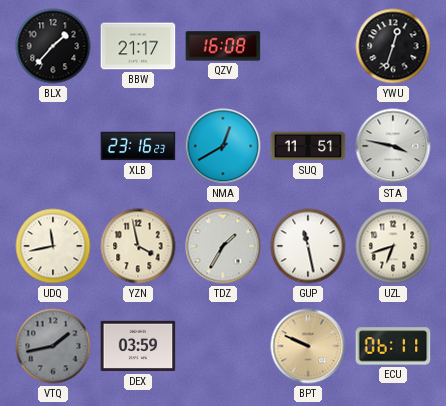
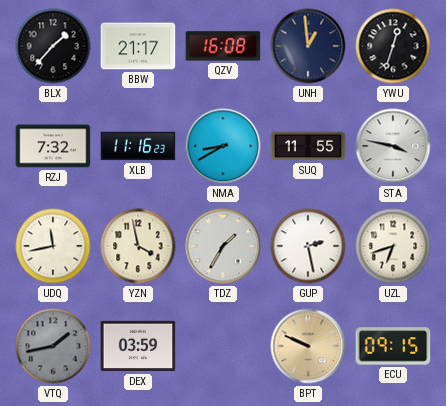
UNH: none -> 12:59 (308, 46)
RZJ: none -> 7:32 (53, 146)
XLB: 23:16 -> 11:16 (138, 146)
NMA: 12:40 -> 8:40 (223, 146)
SUQ: 11:51 -> 11:55 (308, 146)
GUP: 11:28 -> 2:28 (308, 246)
ECU: 06:11 -> 09:15 (393, 346)
